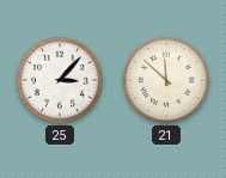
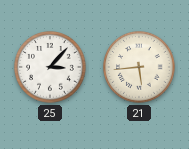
21: 11:52 -> 5:44 (139, 67)
